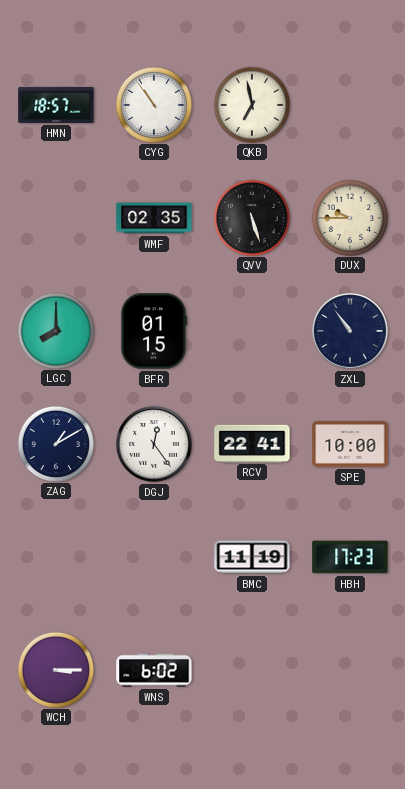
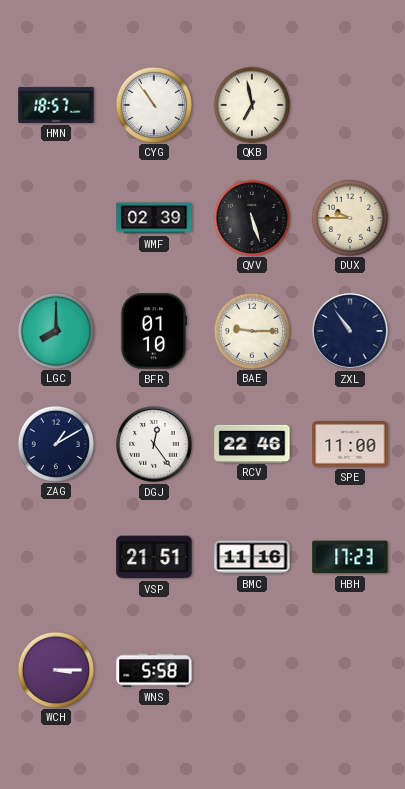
WMF: 02:35 -> 02:39 (154, 218)
BFR: 01:15 -> 01:10 (154, 331)
BAE: none -> 9:15 (251, 330)
RCV: 22:41 -> 22:46 (252, 443)
SPE: 10:00 -> 11:00 (350, 445)
VSP: none -> 21:51 (154, 557)
BMC: 11:19 -> 11:16 (252, 557)
WNS: 6:02 -> 5:58 (154, 670)
